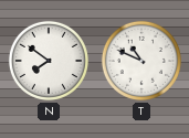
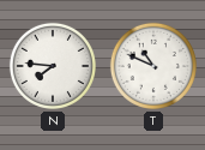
N: 7:51 -> 7:46 (53, 66)
